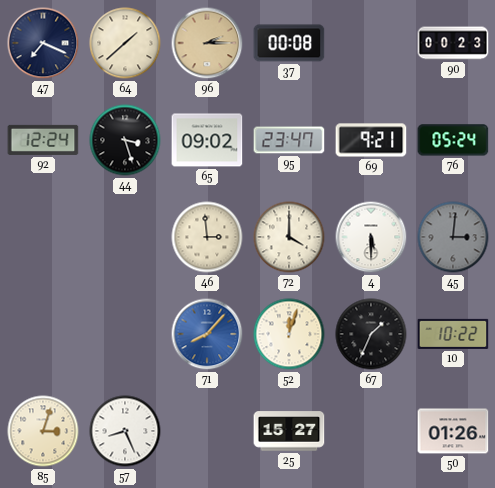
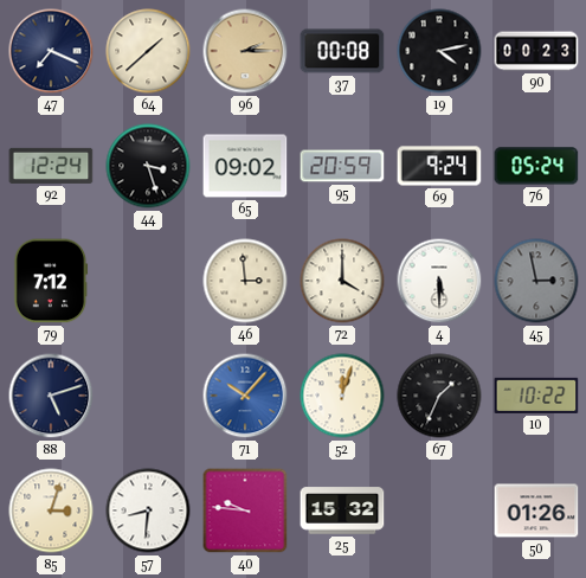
19: none -> 4:13 (439, 51)
95: 23:47 -> 20:59 (342, 166)
69: 9:21 -> 9:24 (439, 166)
79: none -> 7:12 (51, 281)
45: 3:01 -> 2:58 (536, 281)
88: none -> 5:12 (51, 396)
71: 8:07 -> 10:07 (245, 396)
57: 8:26 -> 8:31 (148, 510)
40: none -> 9:46 (245, 510)
25: 15:27 -> 15:32 (342, 510)
